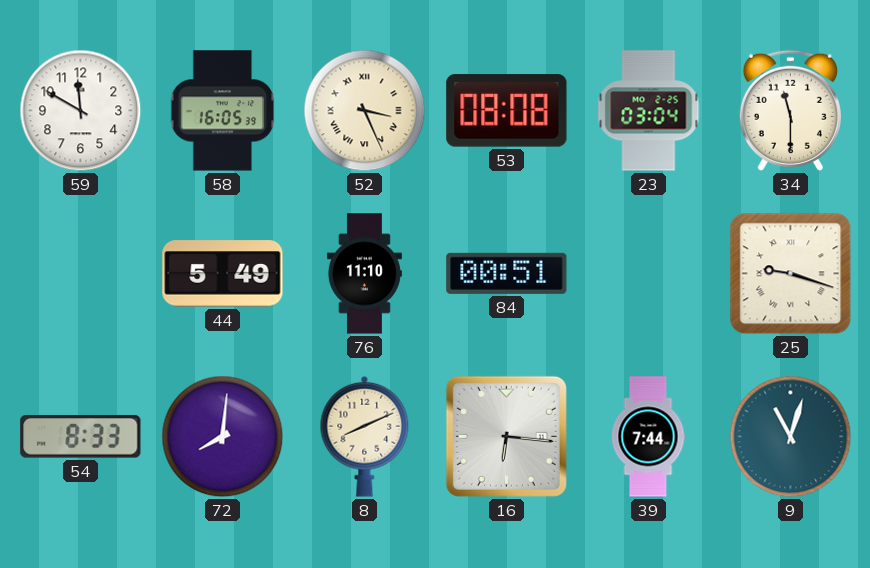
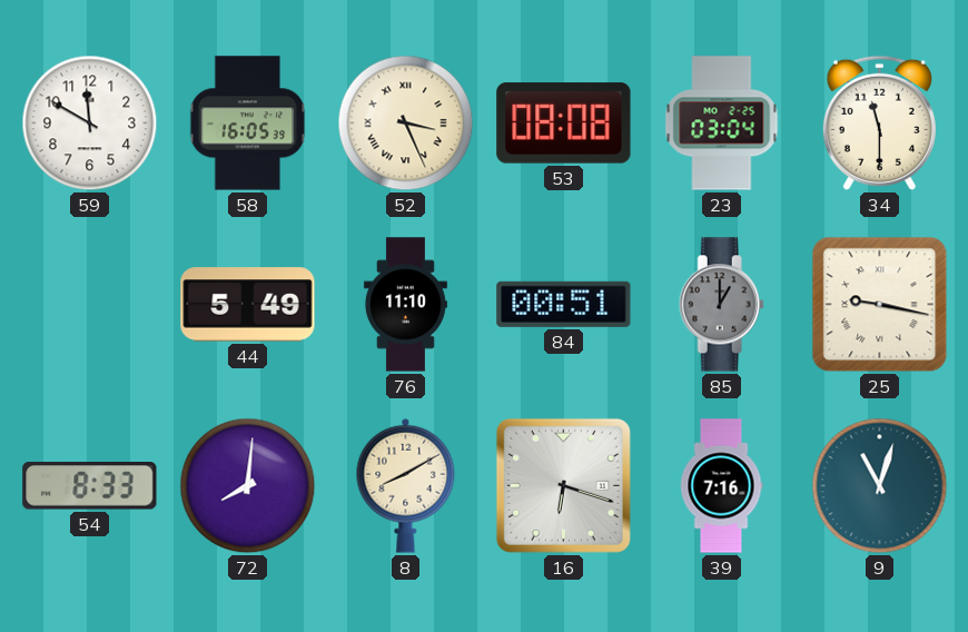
85: none -> 1:00 (721, 305)
25: 9:18 -> 9:17 (880, 305)
8: 8:11 -> 8:10 (406, 485)
16: 6:16 -> 6:18 (563, 485)
39: 7:44 -> 7:16 (721, 486)
